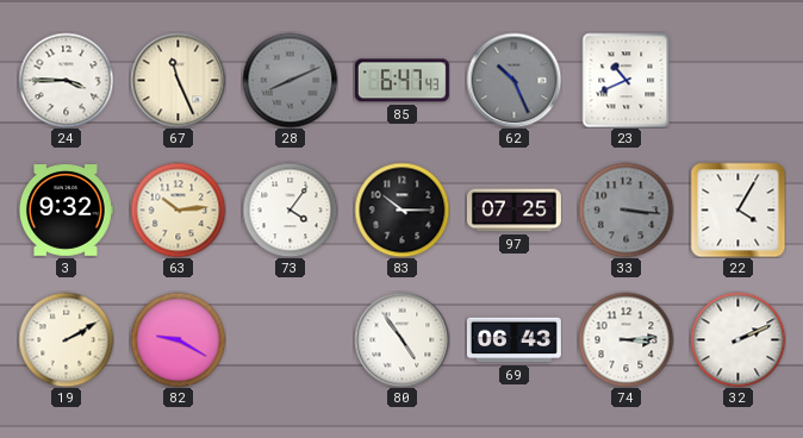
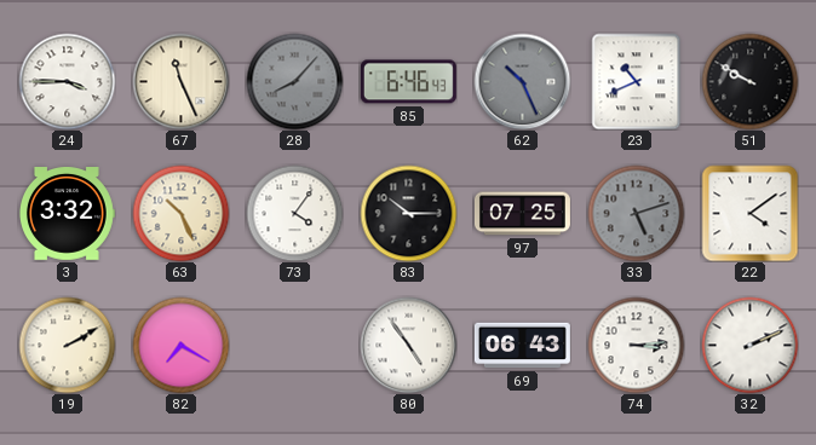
28: 8:11 -> 8:07 (294, 81)
85: 6:47 -> 6:46 (408, 82)
51: none -> 9:50 (749, 81)
3: 9:32 -> 3:32 (67, 214)
63: 10:14 -> 10:26 (180, 213)
33: 3:16 -> 5:12 (636, 213)
22: 4:05 -> 4:09 (749, 213)
82: 9:20 -> 7:20 (180, 345)
